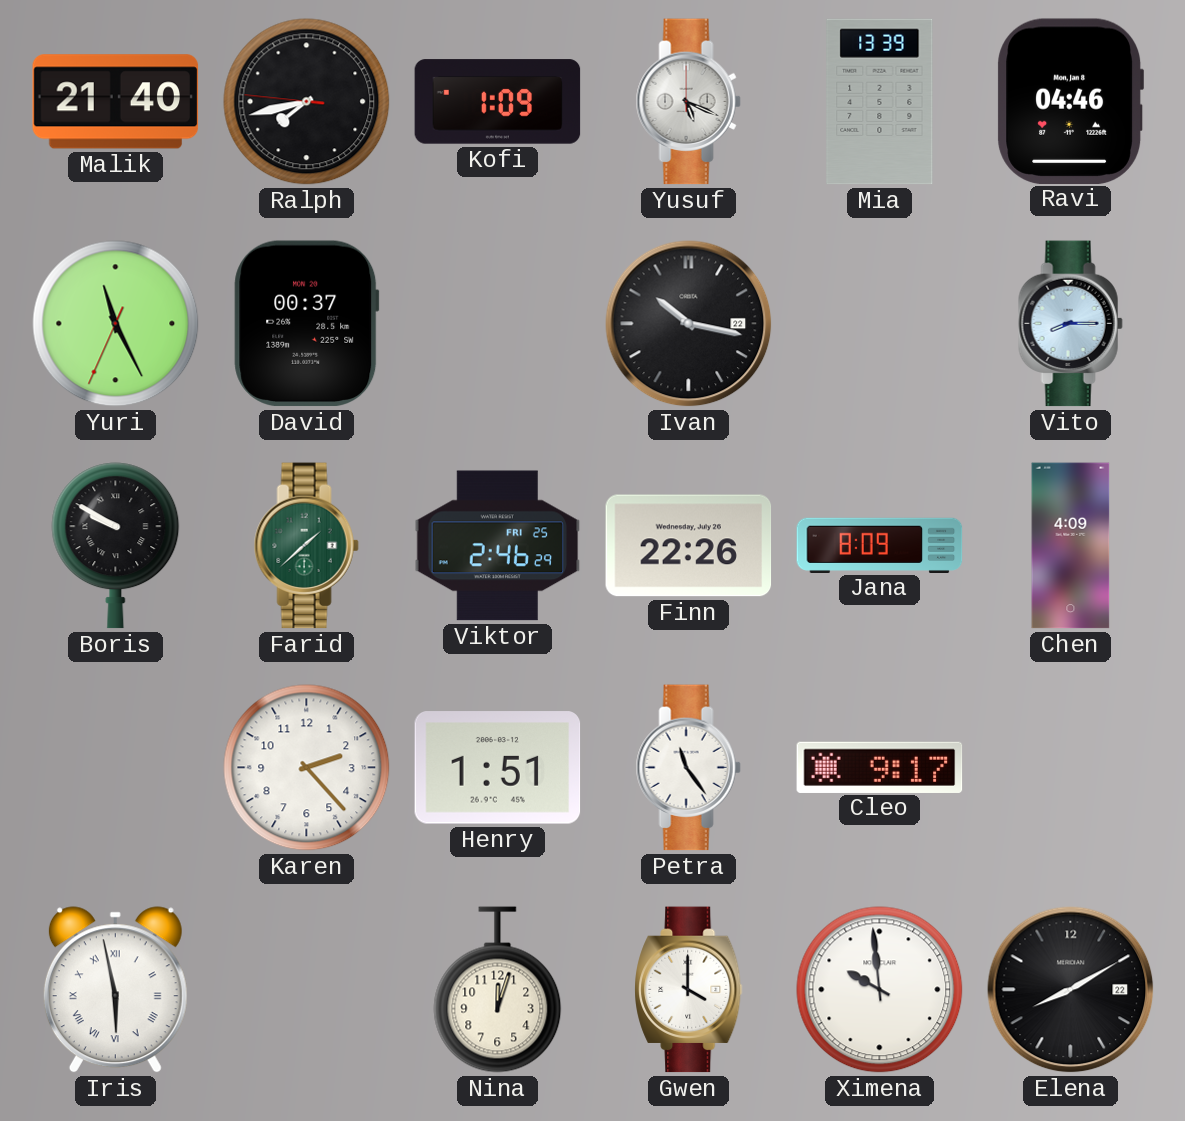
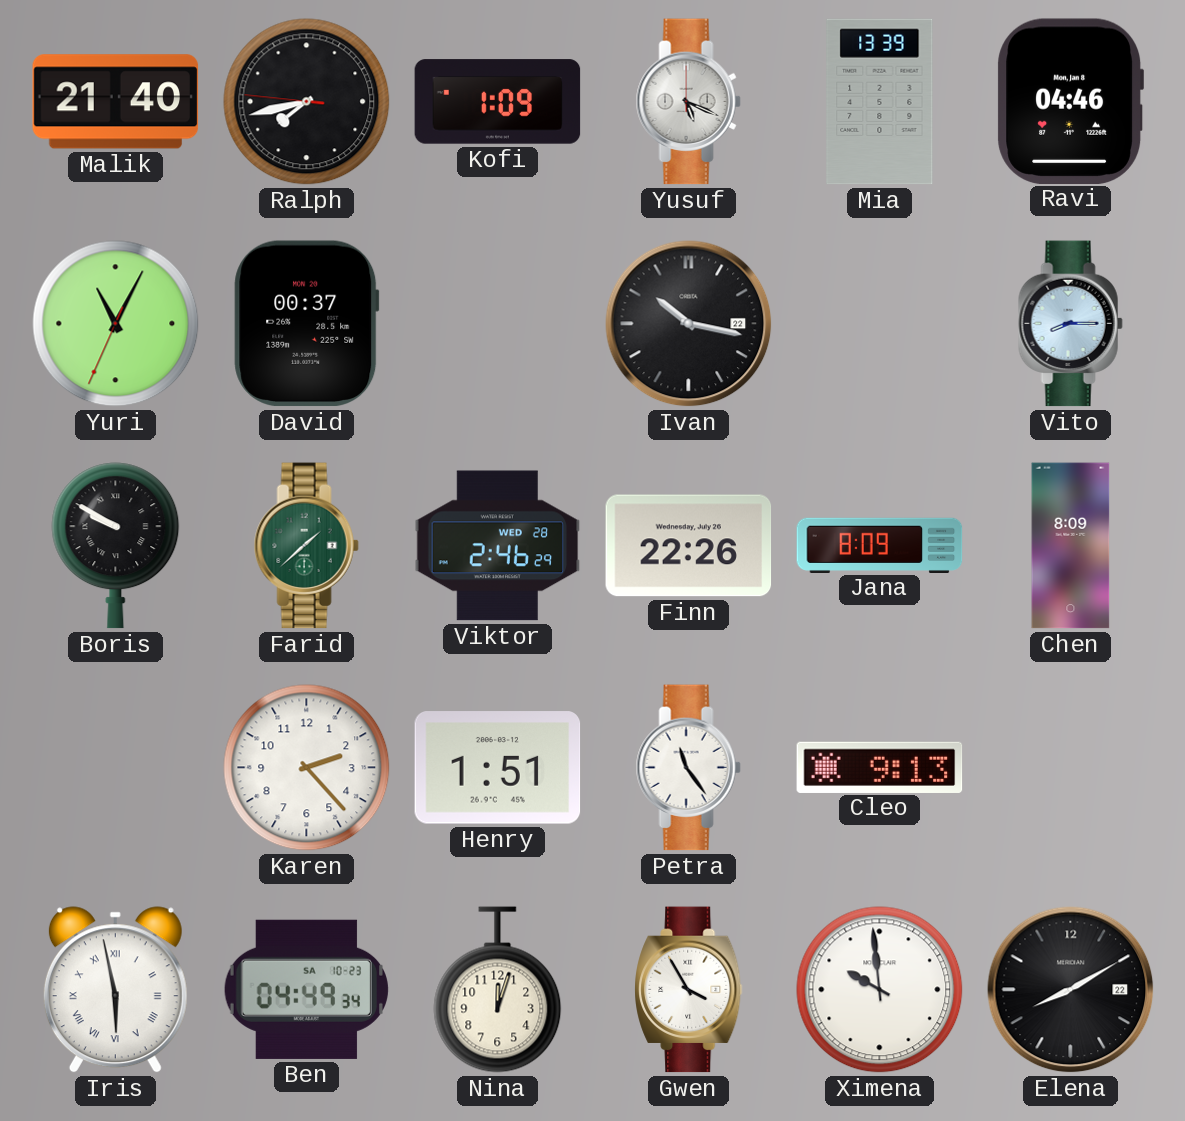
Yuri: 11:25 -> 11:04 (116, 324)
Viktor date: FRI 25 -> WED 28 (498, 546)
Chen: 4:09 -> 8:09 (1071, 546)
Cleo: 9:17 -> 9:13 (880, 767)
Ben: none -> 04:49 (306, 989)
Gwen: 4:00 -> 3:55 (689, 990)
